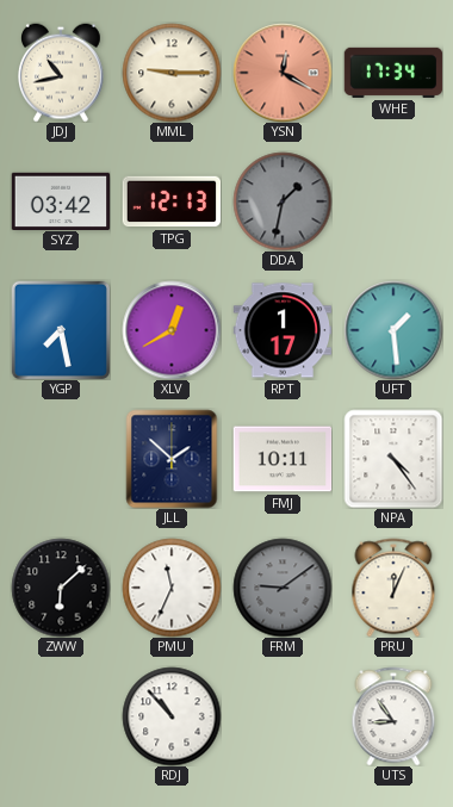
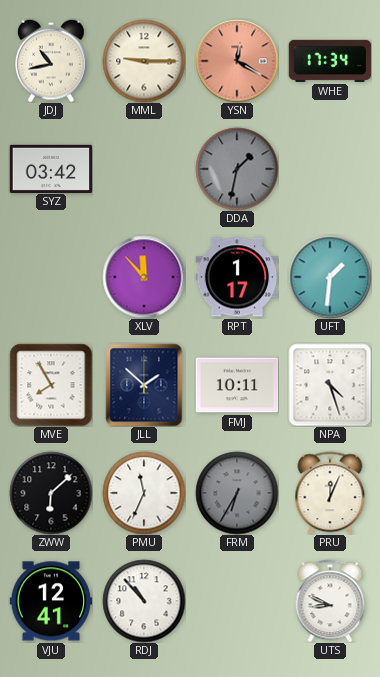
TPG: 12:13 -> none (172, 201)
YGP: 7:28 -> none (61, 330)
XLV: 12:40 -> 11:53 (144, 277)
UFT: 1:29 -> 1:31 (330, 277)
MVE: none -> 7:55 (51, 385)
NPA: 4:24 -> 4:27 (330, 385)
FRM: 9:09 -> 6:35 (237, 493)
VJU: none -> 12:41 (51, 601)
UTS: 8:54 -> 8:49 (330, 601)
